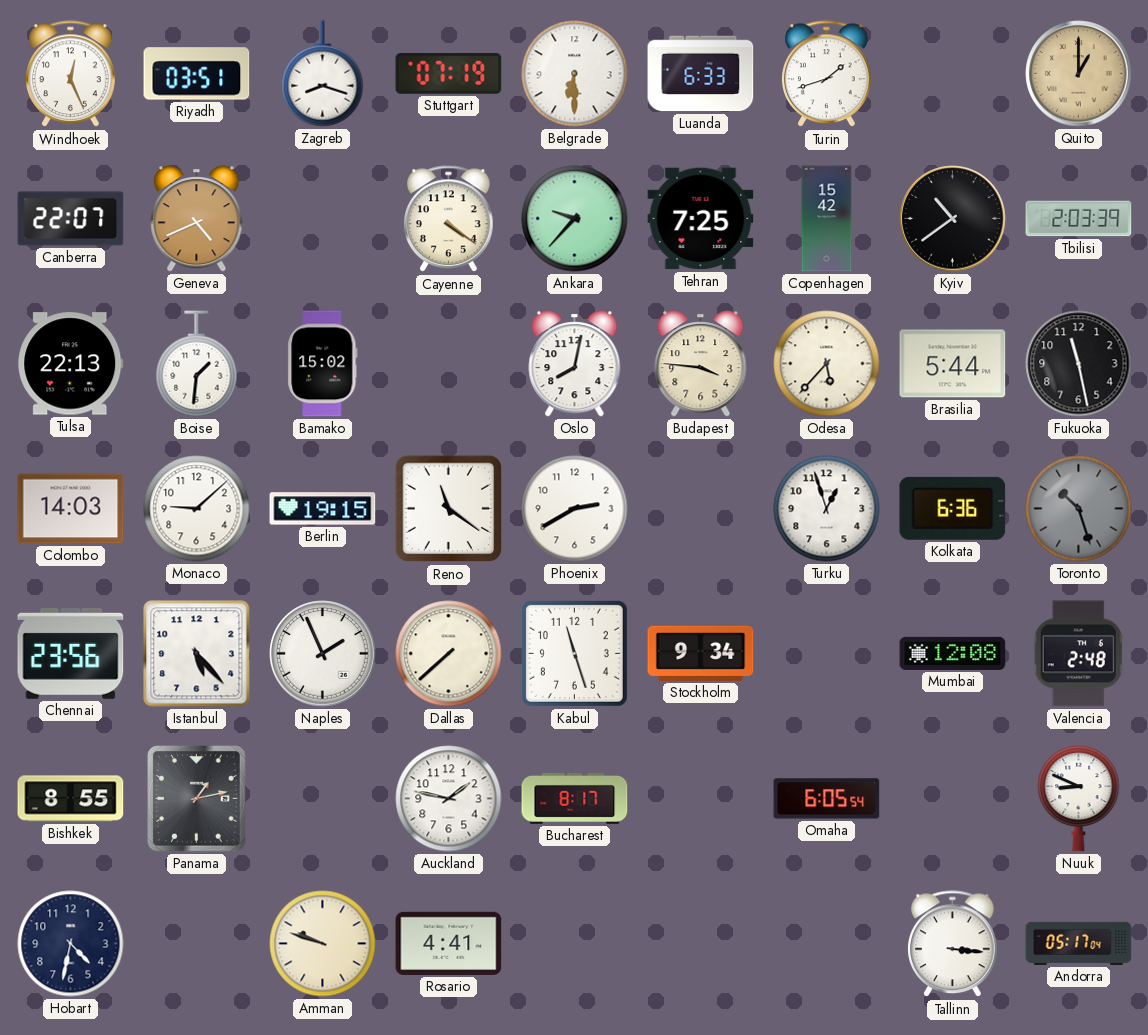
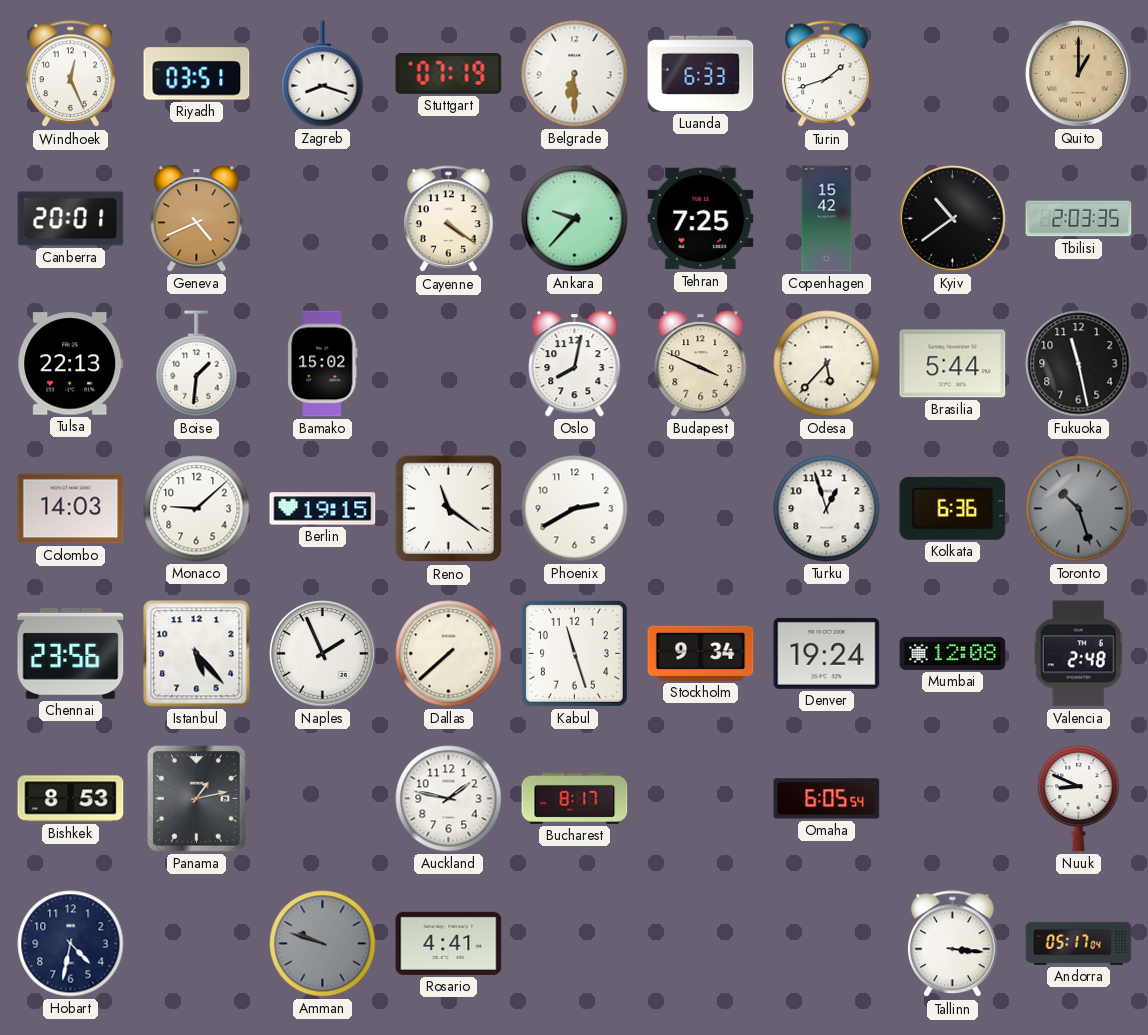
Canberra: 22:07 -> 20:01 (71, 219)
Tbilisi: 2:03:39 -> 2:03:35 (1079, 219)
Budapest: 3:46 -> 3:49 (701, 364)
Denver: none -> 19:24 (827, 653)
Bishkek: 8:55 -> 8:53 (71, 799)
Amman dial: cream -> grey (323, 944)
